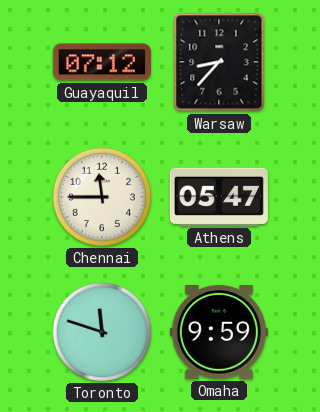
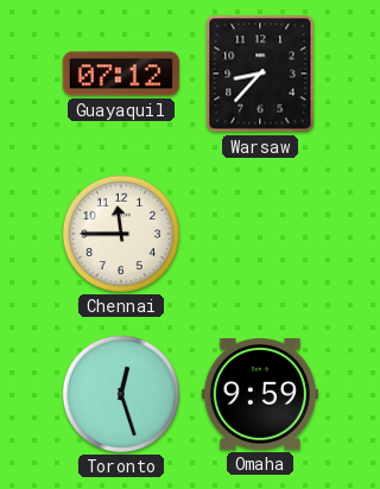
Athens: 05:47 -> none (219, 197)
Toronto: 11:48 -> 12:27 (121, 394)
